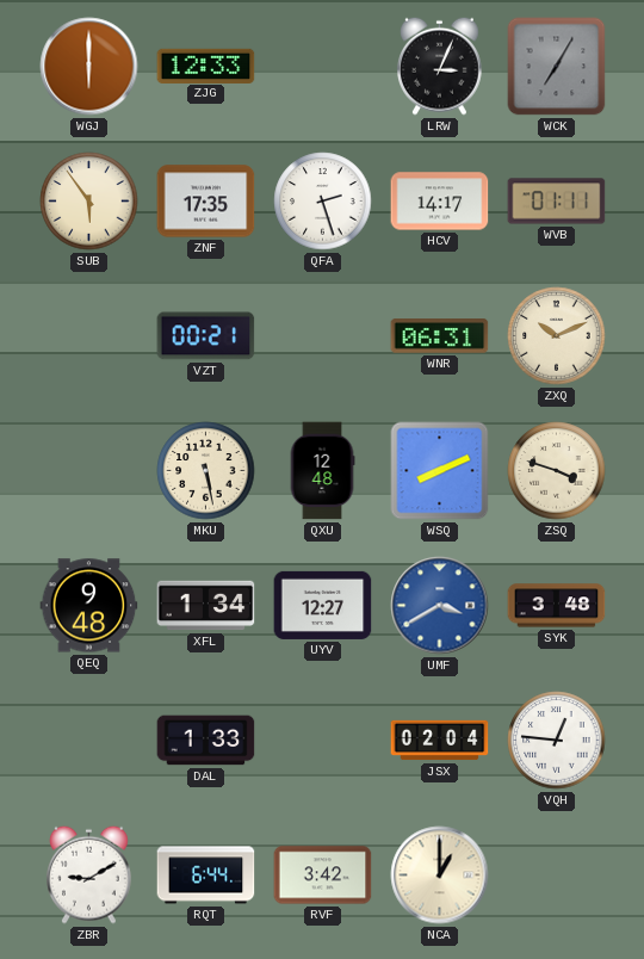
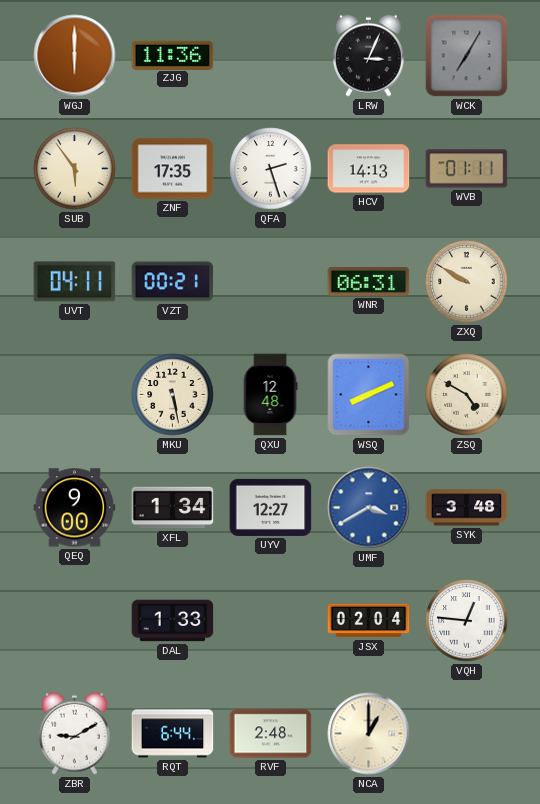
ZJG: 12:33 -> 11:36 (173, 55)
HCV: 14:17 -> 14:13 (369, 169)
UVT: none -> 04:11 (75, 282)
ZXQ: 10:11 -> 9:50 (467, 282)
ZSQ: 3:48 -> 4:50 (467, 395)
QEQ: 9:48 -> 9:00 (75, 508)
RVF: 3:42 -> 2:48 (271, 734)
